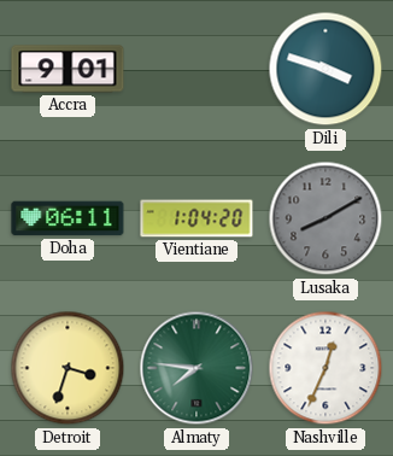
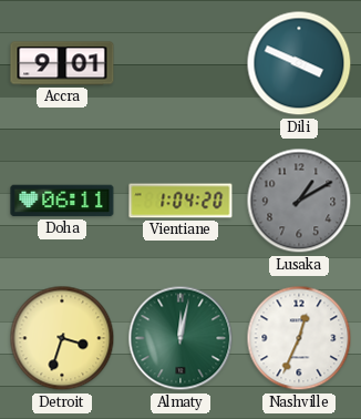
Dili: 3:48 -> 3:49 (299, 63)
Lusaka: 8:10 -> 1:10 (299, 201)
Almaty: 7:46 -> 12:02 (180, 338)
